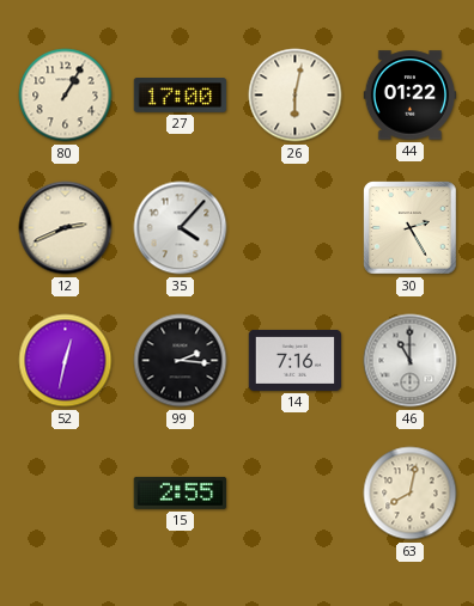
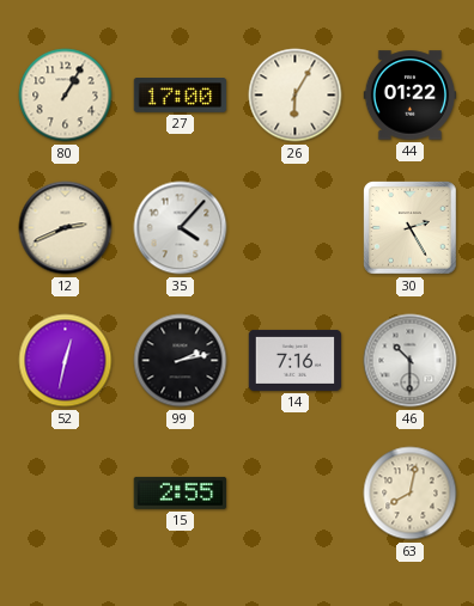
26: 6:02 -> 6:05 (296, 96)
99: 2:16 -> 2:13 (181, 361)
46: 11:00 -> 10:30 (411, 361)
